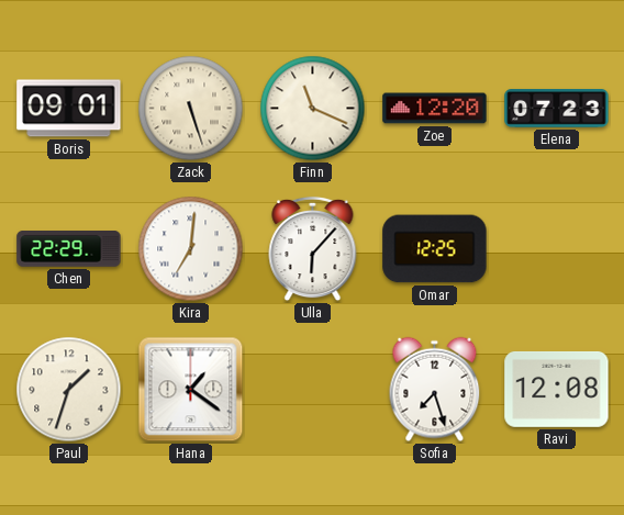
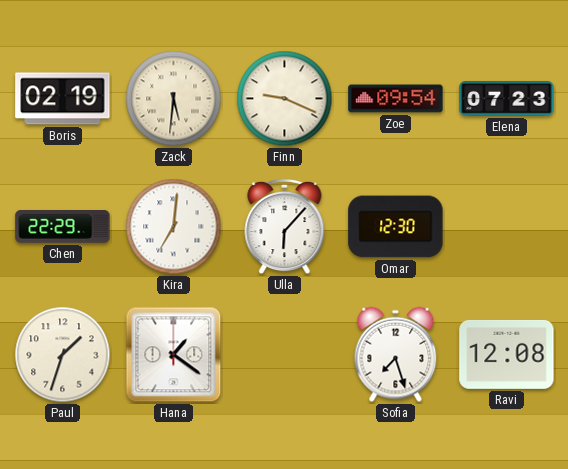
Boris: 09:01 -> 02:19 (63, 99)
Zack: 5:27 -> 5:31 (174, 99)
Finn: 11:19 -> 9:19 (285, 99)
Zoe: 12:20 -> 09:54 (396, 99)
Omar: 12:25 -> 12:30 (396, 227)
